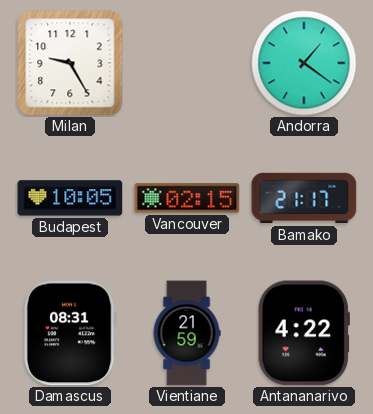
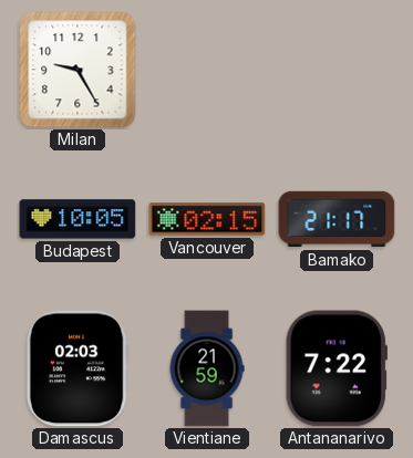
Andorra: 1:21 -> none (304, 63)
Damascus: 08:31 -> 02:03 (78, 368)
Antananarivo: 4:22 -> 7:22 (337, 368)
